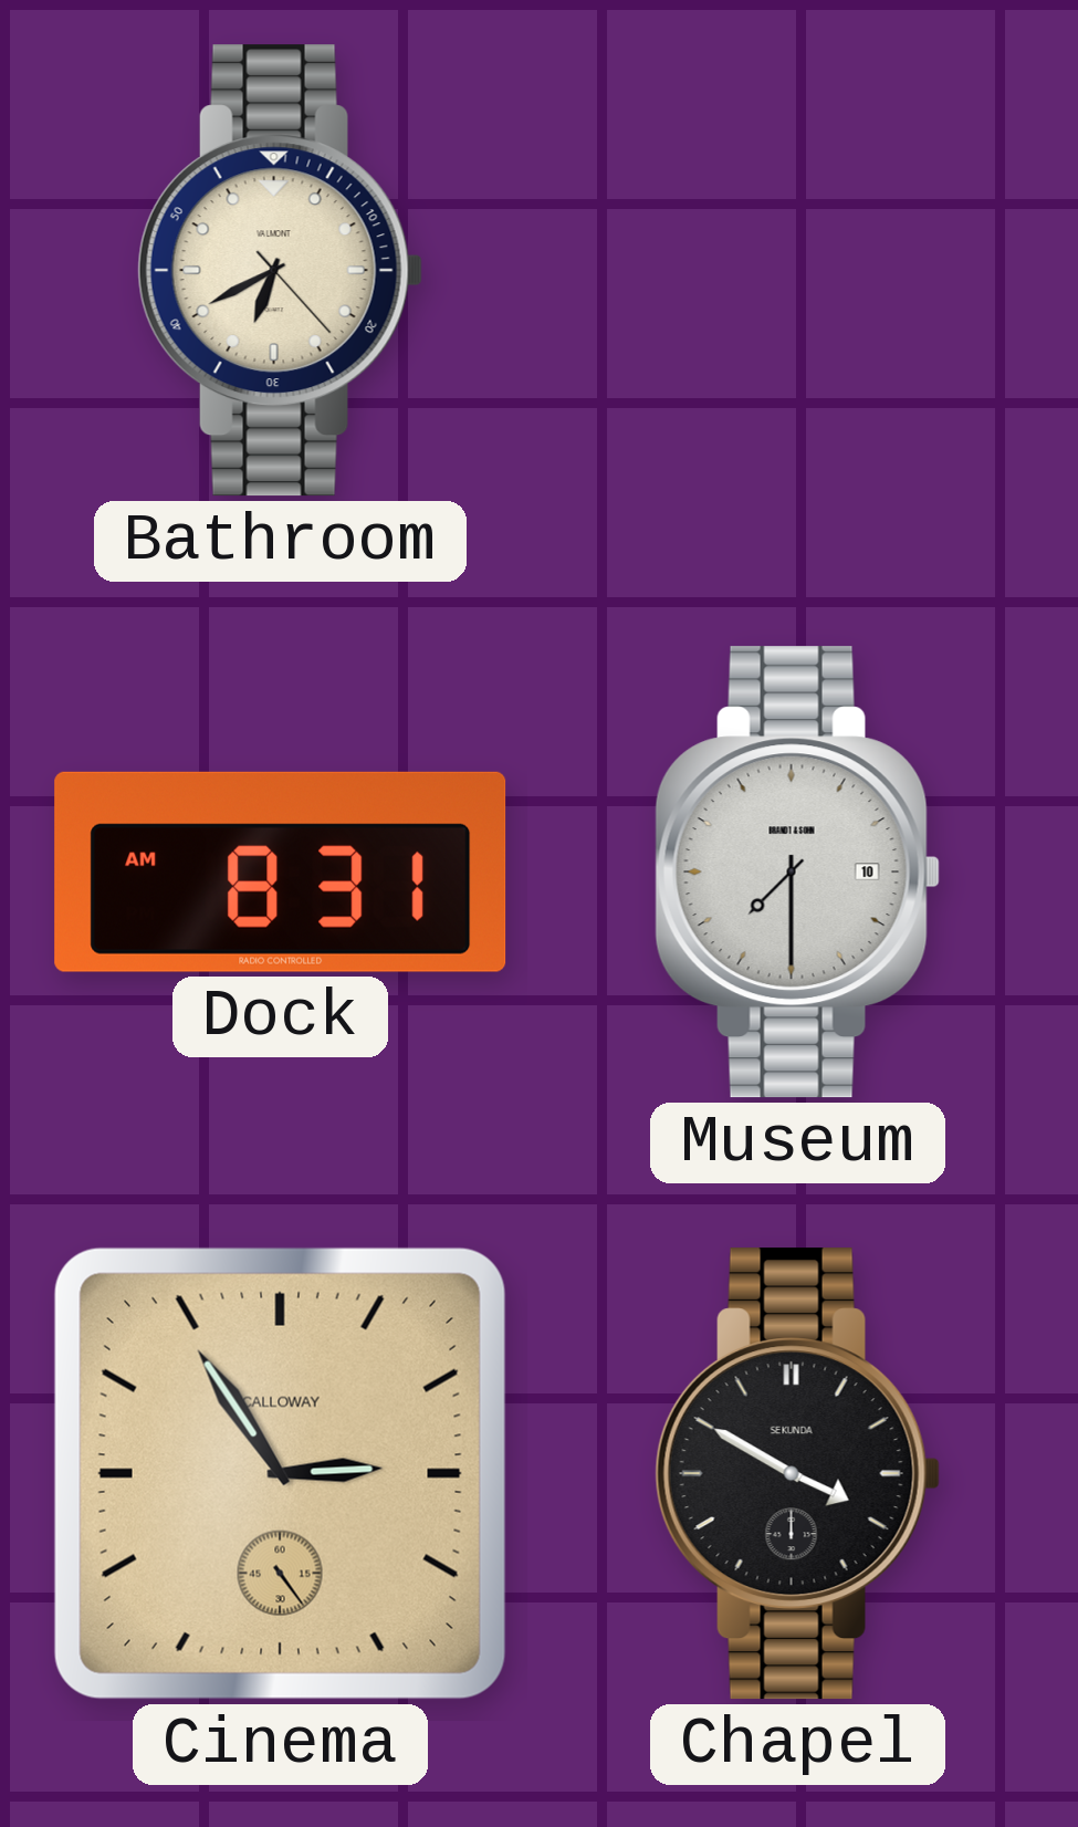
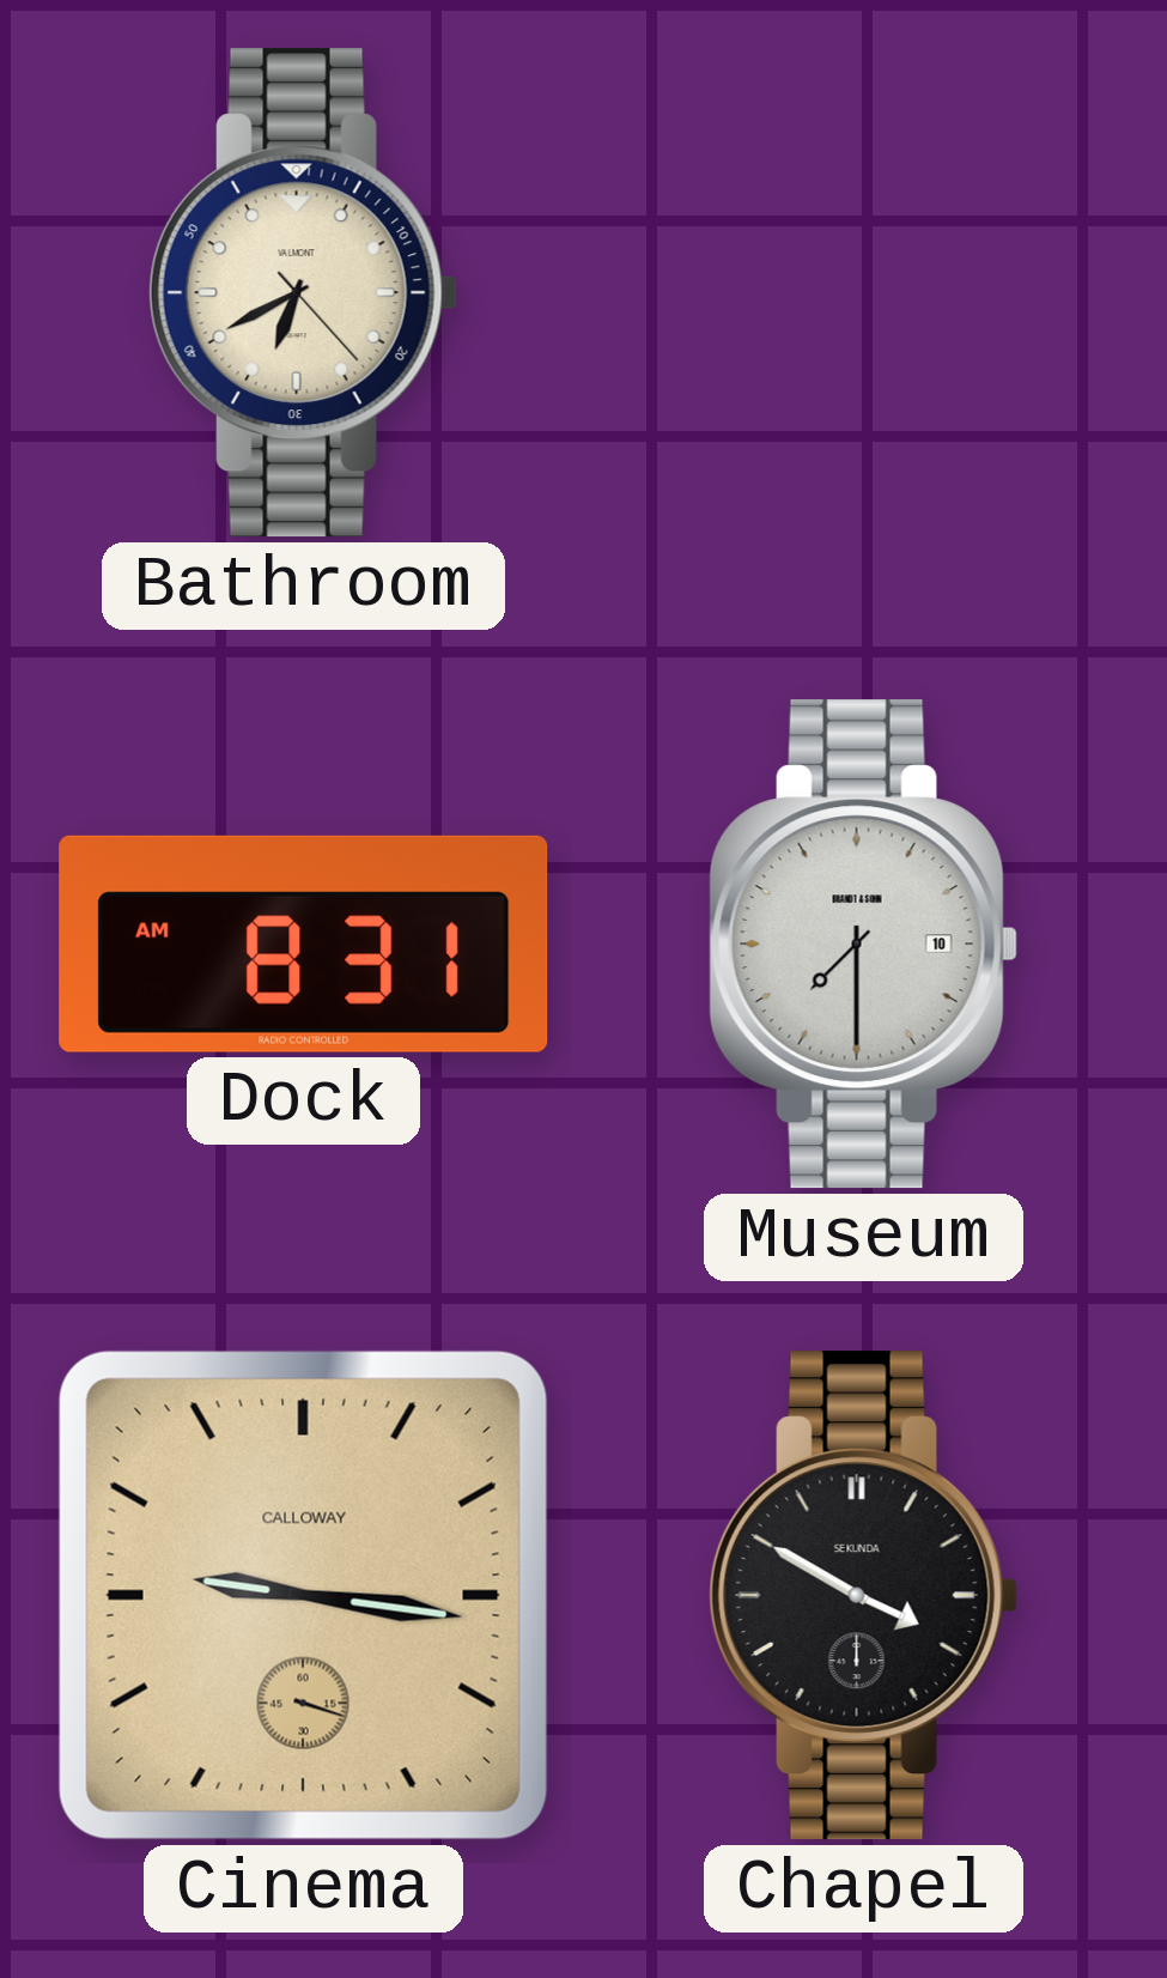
Cinema: 2:54 -> 9:16 (303, 1595)
